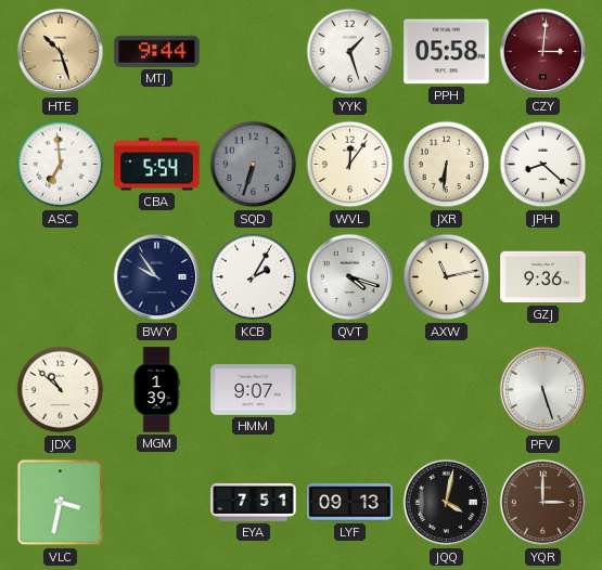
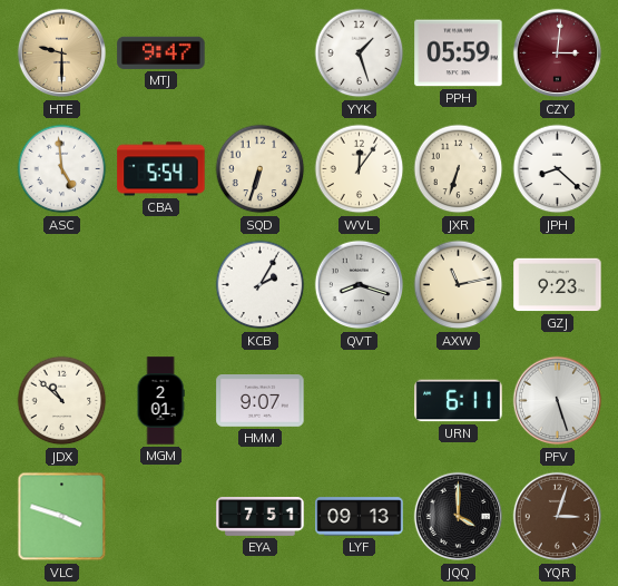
HTE: 10:27 -> 9:30 (62, 53)
MTJ: 9:44 -> 9:47 (161, 52)
PPH: 05:58 -> 05:59 (459, 53)
ASC: 6:59 -> 4:59 (62, 169)
SQD dial: grey -> cream (261, 169)
JXR: 6:31 -> 6:33 (459, 169)
BWY: 9:54 -> none (157, 277)
QVT: 4:18 -> 8:18 (360, 285)
GZJ: 9:36 -> 9:23 (558, 285)
MGM: 1:39 -> 2:01 (160, 401)
URN: none -> 6:11 (459, 401)
VLC: 3:32 -> 3:48 (62, 517)
JQQ: 4:02 -> 4:00 (459, 517)
YQR: 3:00 -> 3:03 (558, 517)
